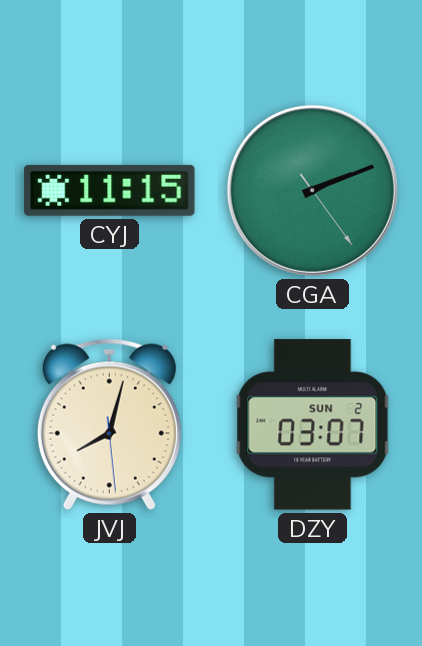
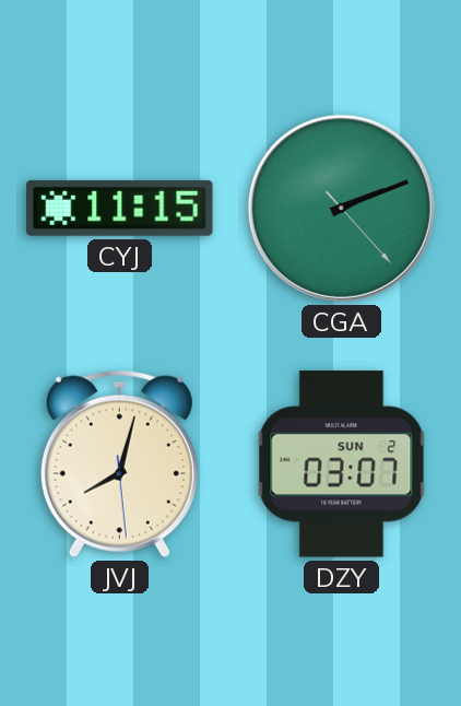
CGA: 2:11:24 -> 2:11:23 (341, 208)
